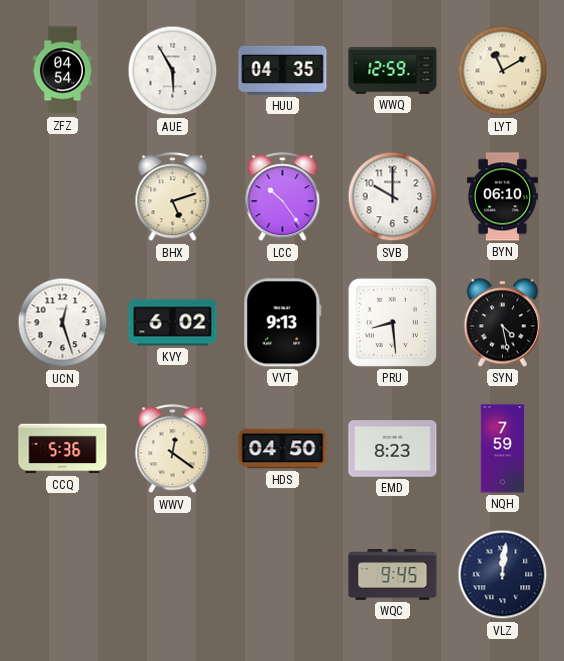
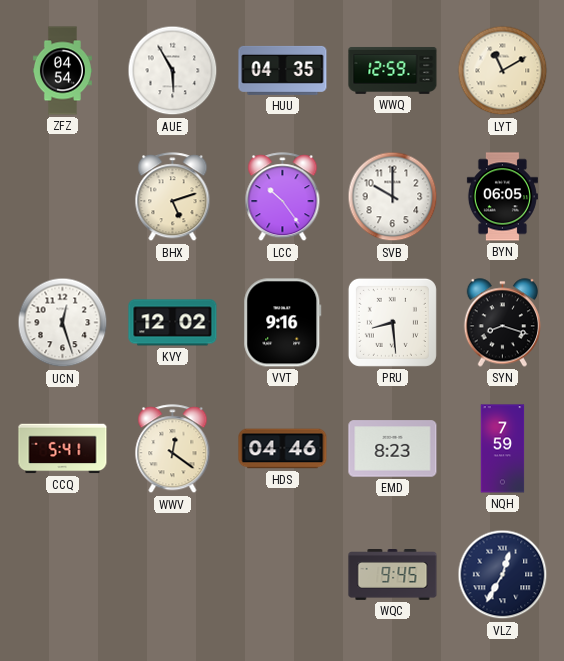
BYN: 06:10 -> 06:05 (502, 197)
KVY: 6:02 -> 12:02 (173, 323)
VVT: 9:13 -> 9:16 (283, 323)
SYN: 4:28 -> 8:18 (502, 323)
CCQ: 5:36 -> 5:41 (63, 449)
HDS: 04:50 -> 04:46 (283, 449)
VLZ: 12:01 -> 12:35 (503, 575)
